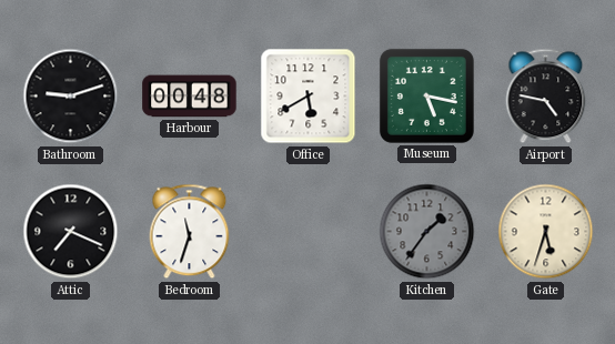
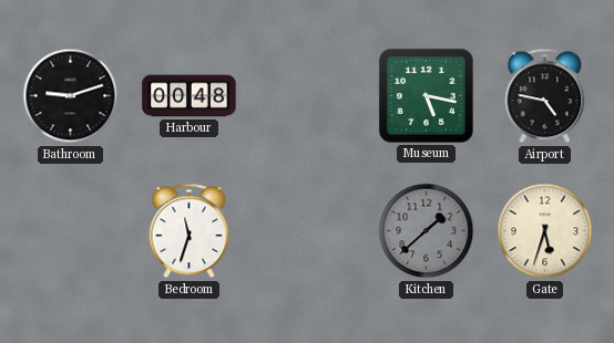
Office: 5:40 -> none (309, 97)
Attic: 7:19 -> none (71, 232)
Kitchen: 1:36 -> 1:38 (427, 231)
